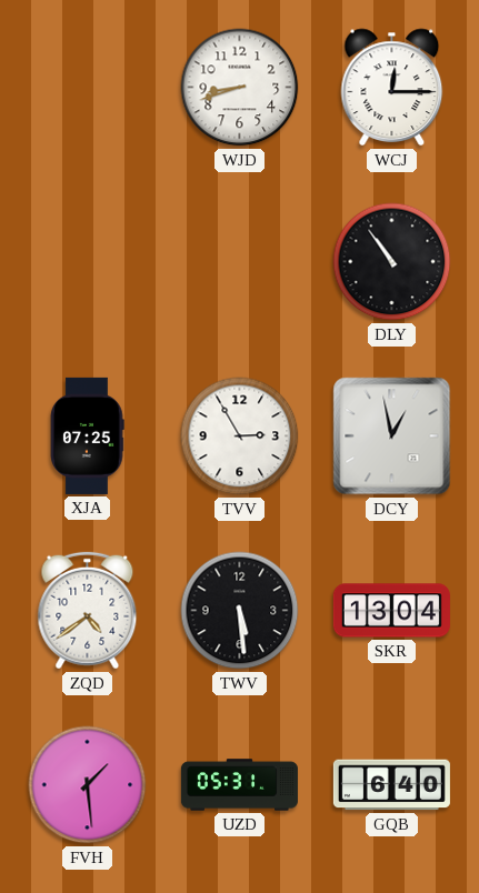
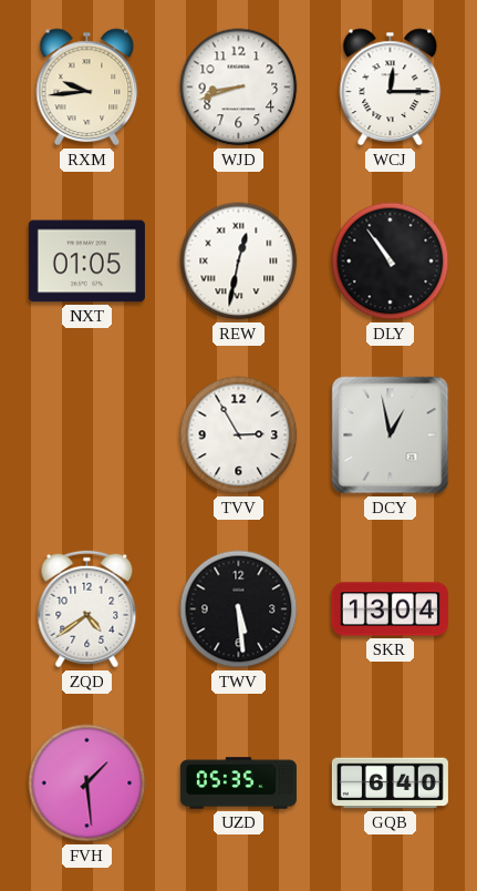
RXM: none -> 9:44 (87, 88)
NXT: none -> 01:05 (86, 262)
REW: none -> 12:32 (239, 262)
XJA: 07:25 -> none (88, 435)
UZD: 05:31 -> 05:35 (238, 784)
